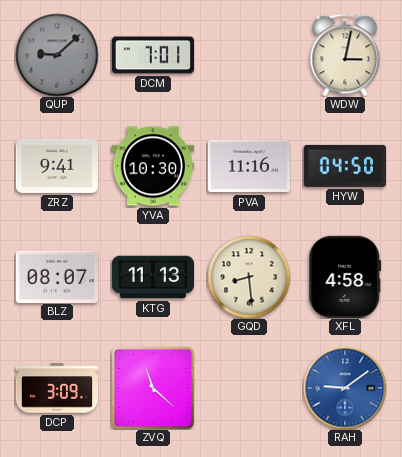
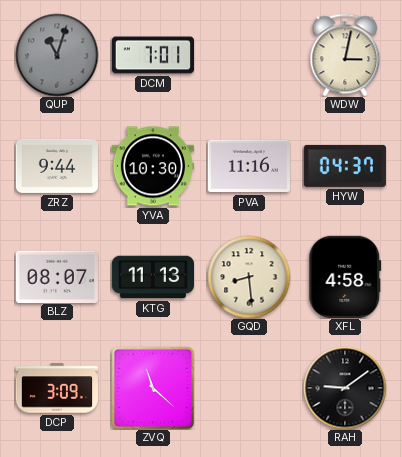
QUP: 9:08 -> 11:03 (57, 55)
ZRZ: 9:41 -> 9:44 (56, 166)
HYW: 04:50 -> 04:37 (345, 166)
RAH dial: blue -> black (345, 388)
